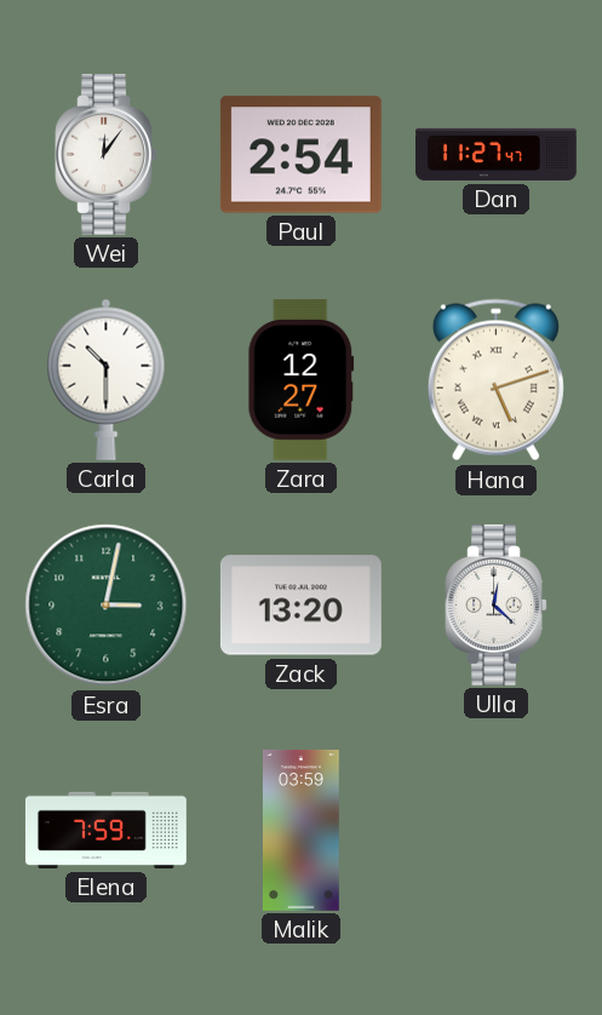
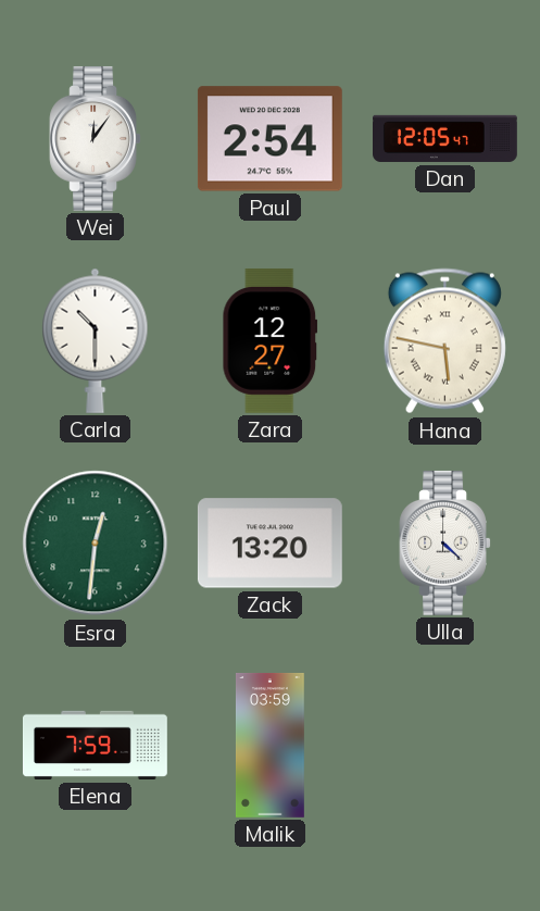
Dan: 11:27 -> 12:05 (445, 138)
Hana: 5:12 -> 5:47 (444, 341)
Esra: 3:02 -> 12:31 (96, 544)
Ulla: 12:22 -> 4:22 (444, 542)
